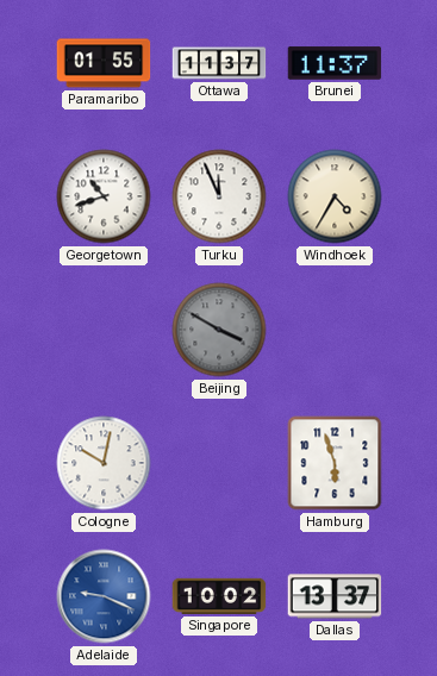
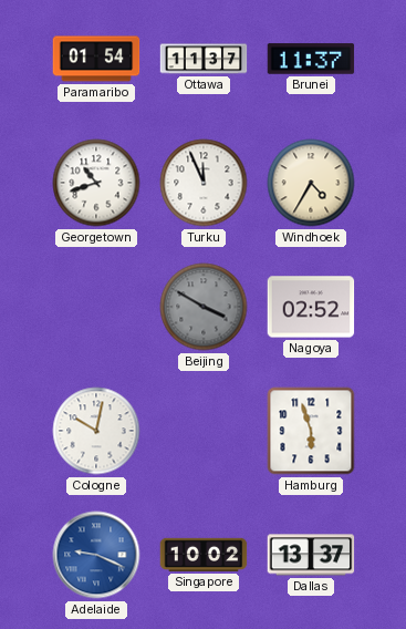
Paramaribo: 01:55 -> 01:54 (96, 59)
Nagoya: none -> 02:52 (311, 307)
